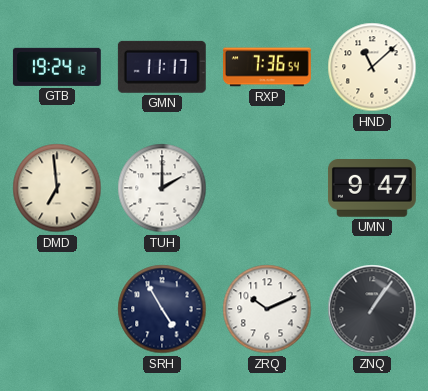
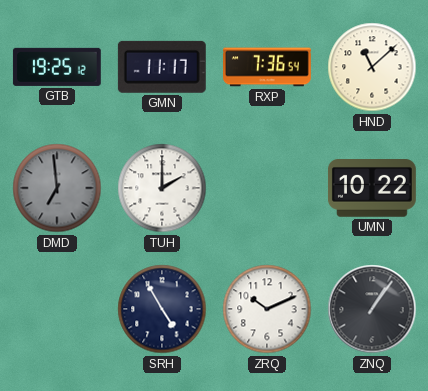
GTB: 19:24 -> 19:25 (57, 67)
DMD dial: cream -> grey (57, 188)
UMN: 9:47 -> 10:22 (372, 189)
